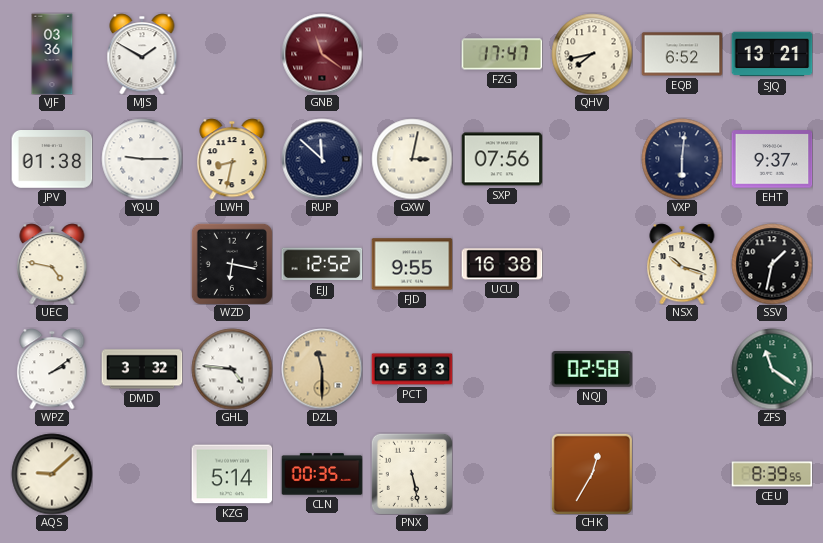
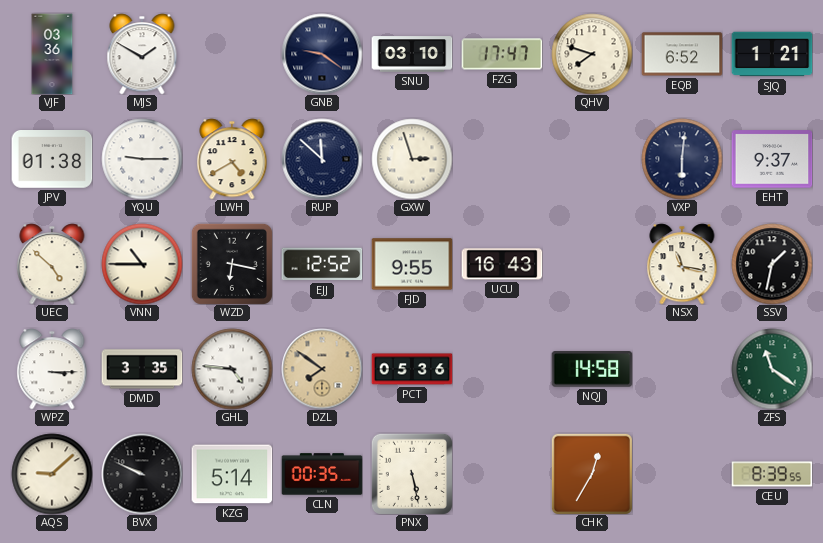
GNB: 11:21 -> 9:21 (322, 54)
GNB dial: burgundy -> navy (322, 54)
SNU: none -> 03:10 (412, 54)
QHV: 7:43 -> 7:48 (592, 54)
SJQ: 13:21 -> 1:21 (772, 54)
LWH: 8:32 -> 4:40 (232, 159)
GXW: 3:02 -> 2:57 (412, 159)
SXP: 07:56 -> none (502, 159)
UEC: 4:47 -> 4:52 (52, 264)
VNN: none -> 10:45 (142, 264)
UCU: 16:38 -> 16:43 (502, 264)
NSX: 10:18 -> 11:17 (682, 264)
WPZ: 2:09 -> 3:15 (52, 369)
DMD: 3:32 -> 3:35 (142, 369)
DZL: 11:30 -> 7:51 (322, 369)
PCT: 05:33 -> 05:36 (412, 369)
NQJ: 02:58 -> 14:58 (592, 369)
BVX: none -> 9:49 (142, 474)
